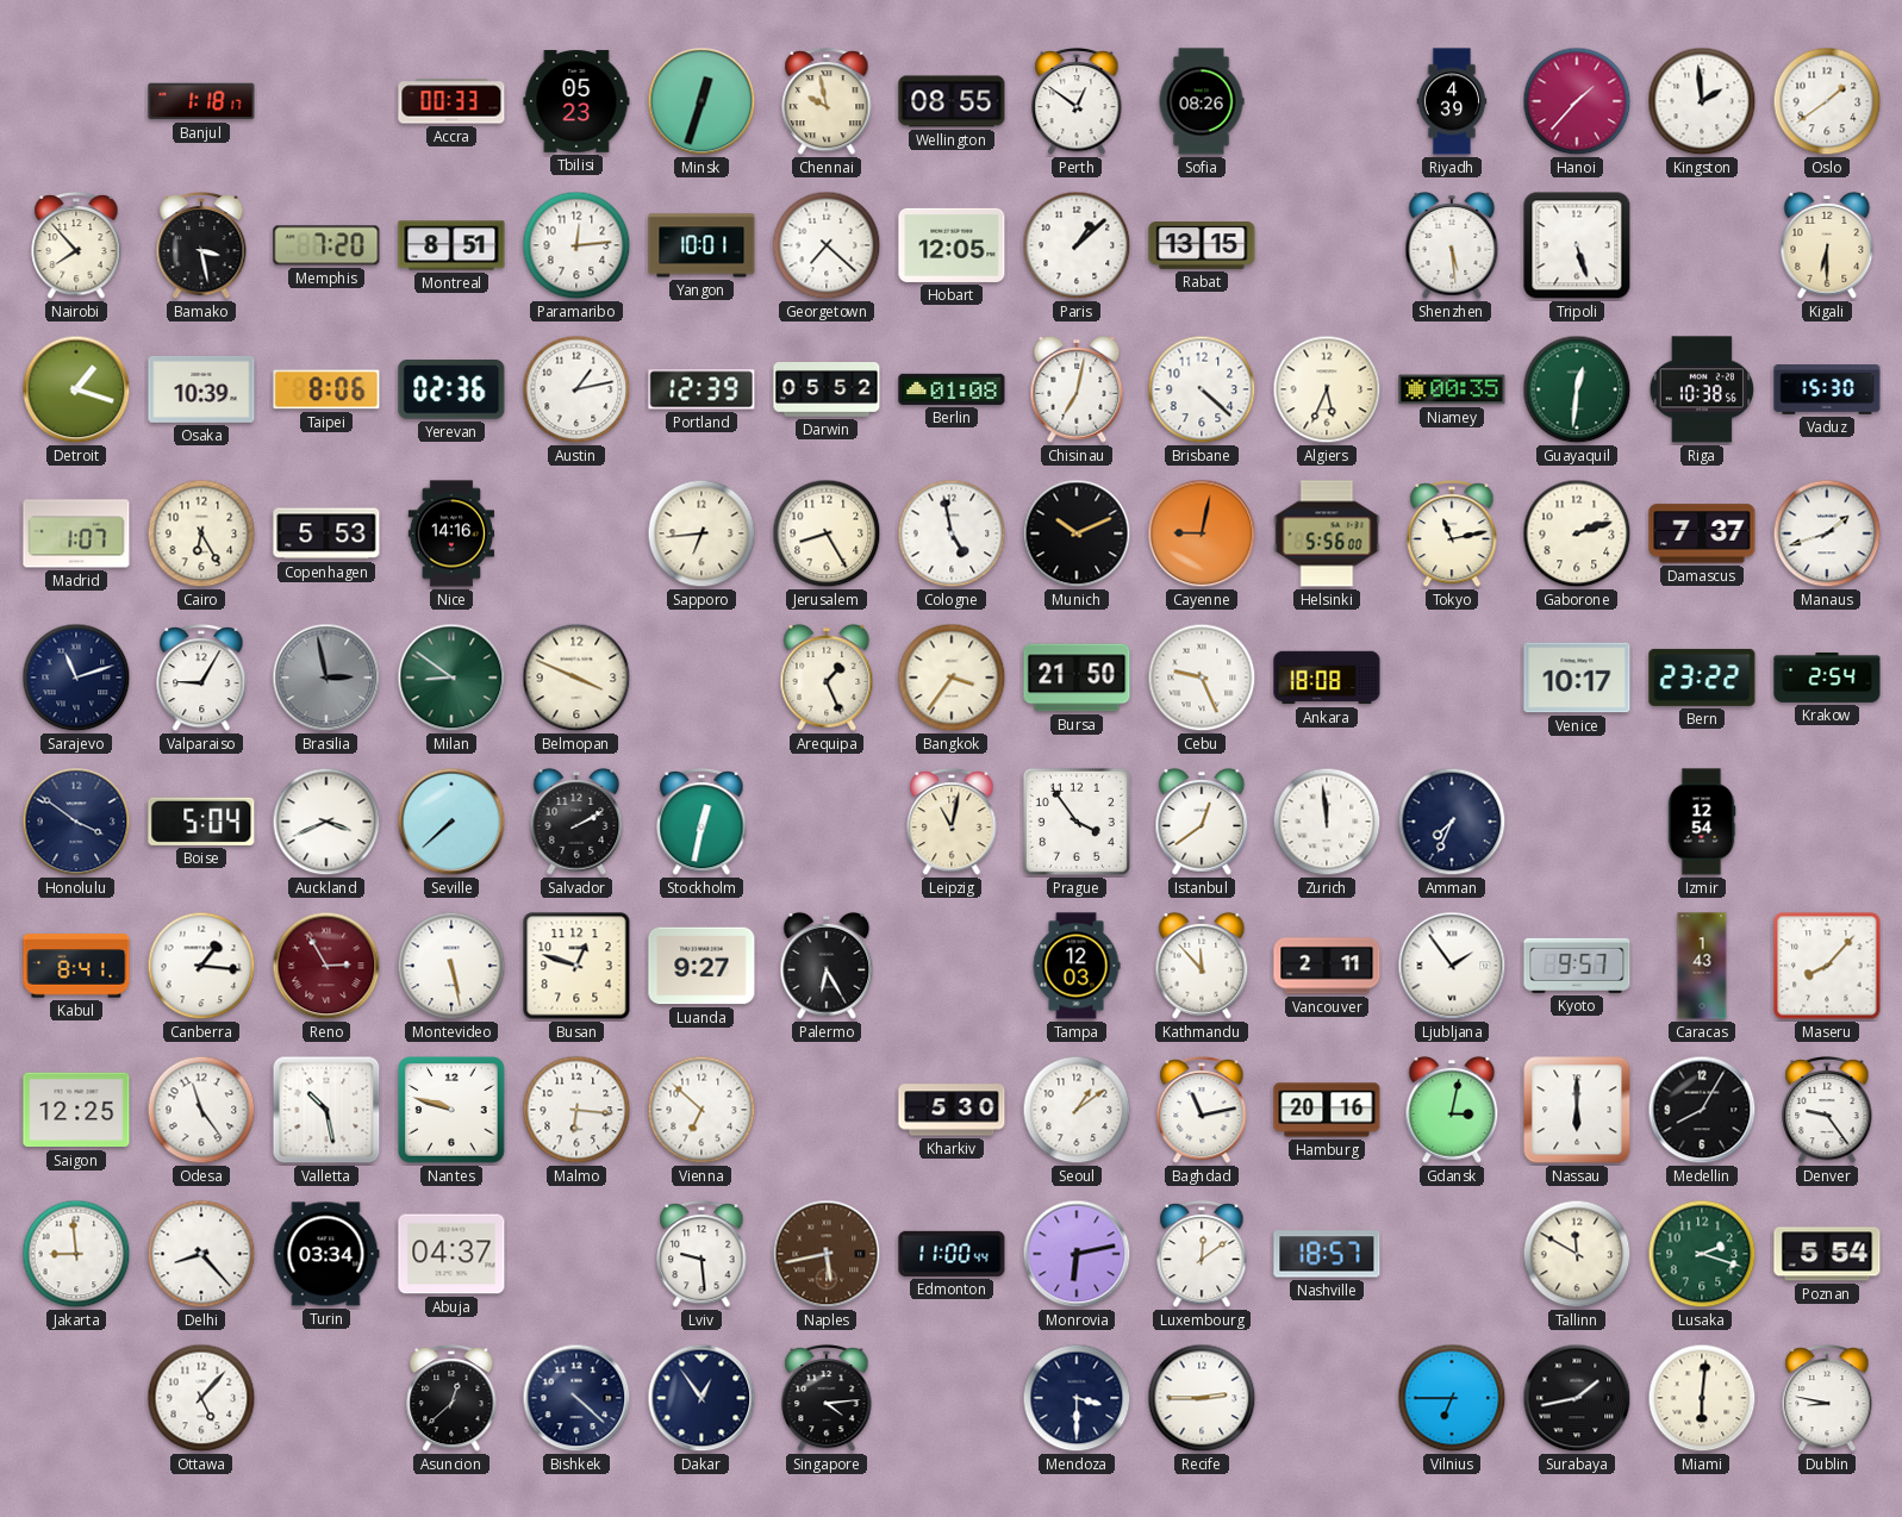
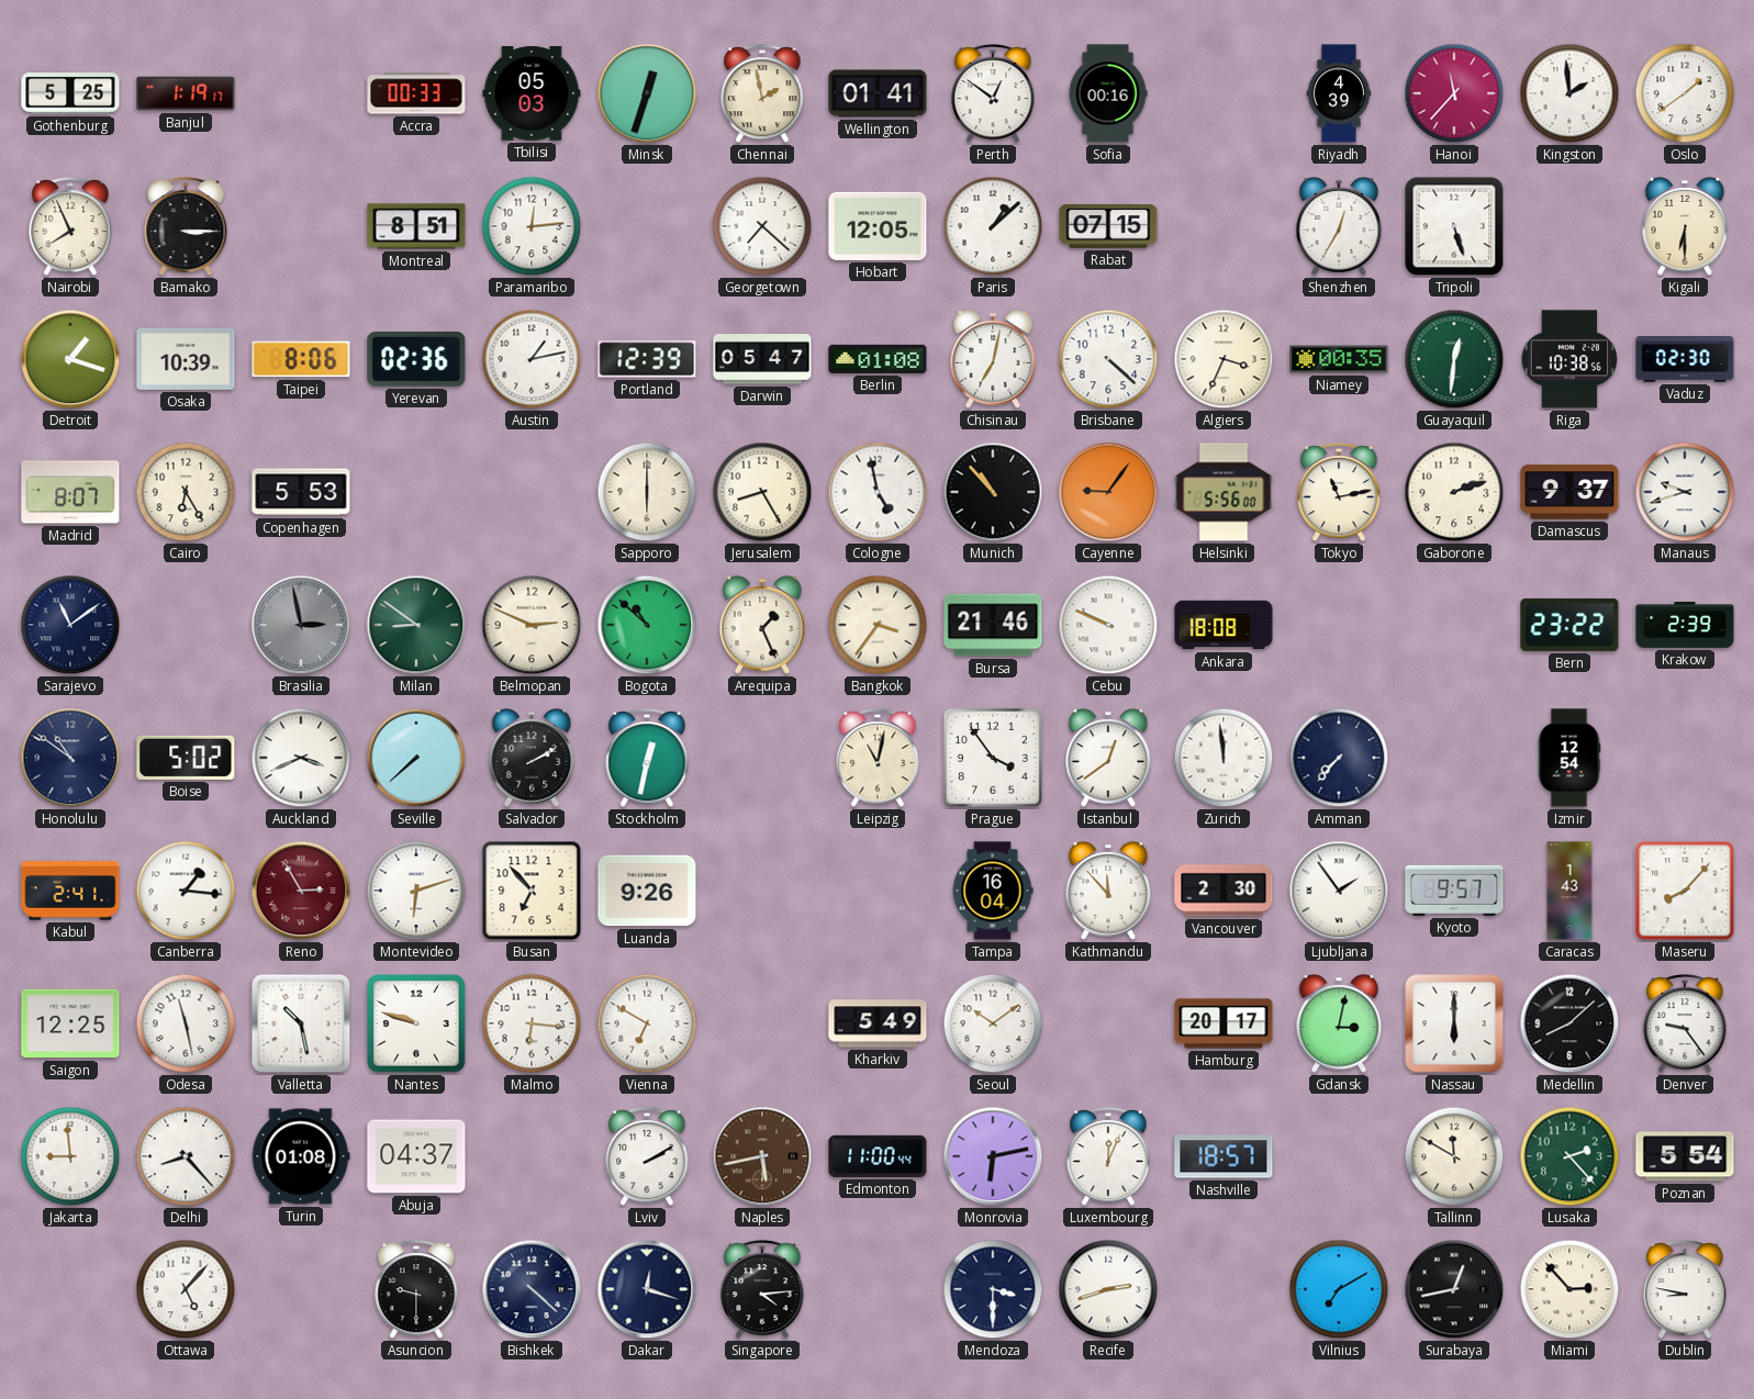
Gothenburg: none -> 5:25 (70, 93)
Banjul: 1:18 -> 1:19 (186, 93)
Tbilisi: 05:23 -> 05:03 (532, 93)
Chennai: 9:58 -> 1:58 (762, 94)
Wellington: 08:55 -> 01:41 (878, 93)
Sofia: 08:26 -> 00:16 (1108, 93)
Hanoi: 1:37 -> 11:37 (1454, 93)
Nairobi: 7:53 -> 7:56 (70, 227)
Bamako: 3:28 -> 3:15 (186, 227)
Memphis: 7:20 -> none (326, 245)
Yangon: 10:01 -> none (701, 245)
Rabat: 13:15 -> 07:15 (1108, 227)
Shenzhen: 5:29 -> 12:35 (1339, 226)
Darwin: 05:52 -> 05:47 (762, 360)
Algiers: 5:34 -> 3:34 (1224, 359)
Vaduz: 15:30 -> 02:30 (1685, 360)
Madrid: 1:07 -> 8:07 (70, 492)
Nice: 14:16 -> none (450, 533)
Sapporo: 6:44 -> 6:00 (647, 492)
Munich: 10:11 -> 10:53 (993, 492)
Cayenne: 9:02 -> 9:06 (1108, 492)
Damascus: 7:37 -> 9:37 (1569, 492)
Manaus: 1:42 -> 9:42 (1685, 492)
Sarajevo: 11:12 -> 11:09 (70, 625)
Valparaiso: 9:05 -> none (201, 679)
Belmopan: 3:49 -> 2:49 (532, 625)
Bogota: none -> 10:52 (647, 625)
Bursa: 21:50 -> 21:46 (993, 625)
Cebu: 9:26 -> 9:49 (1108, 625)
Venice: 10:17 -> none (1577, 678)
Krakow: 2:54 -> 2:39 (1685, 626)
Honolulu: 3:51 -> 10:51 (70, 758)
Boise: 5:04 -> 5:02 (186, 758)
Amman: 7:34 -> 7:37 (1339, 758)
Kabul: 8:41 -> 2:41 (70, 891)
Montevideo: 5:28 -> 6:12 (416, 891)
Busan: 12:48 -> 6:53 (532, 891)
Luanda: 9:27 -> 9:26 (647, 891)
Palermo: 6:25 -> none (827, 966)
Tampa: 12:03 -> 16:04 (993, 891)
Vancouver: 2:11 -> 2:30 (1224, 891)
Odesa: 11:24 -> 11:28 (186, 1023)
Vienna: 6:52 -> 6:50 (647, 1023)
Kharkiv: 5:30 -> 5:49 (878, 1023)
Seoul: 1:09 -> 10:09 (993, 1023)
Baghdad: 11:13 -> none (1202, 1111)
Hamburg: 20:16 -> 20:17 (1224, 1023)
Medellin: 8:05 -> 8:08 (1569, 1023)
Turin: 03:34 -> 01:08 (301, 1156)
Lviv: 9:29 -> 2:10 (647, 1157)
Luxembourg: 12:09 -> 12:04 (1108, 1157)
Lusaka: 2:18 -> 2:23 (1569, 1156)
Asuncion: 12:38 -> 9:30 (416, 1290)
Dakar: 12:54 -> 12:18 (647, 1289)
Recife: 2:45 -> 2:42 (1108, 1289)
Vilnius: 6:45 -> 7:10 (1339, 1289)
Surabaya: 1:43 -> 12:43 (1454, 1289)
Miami: 6:01 -> 2:53 (1569, 1289)
